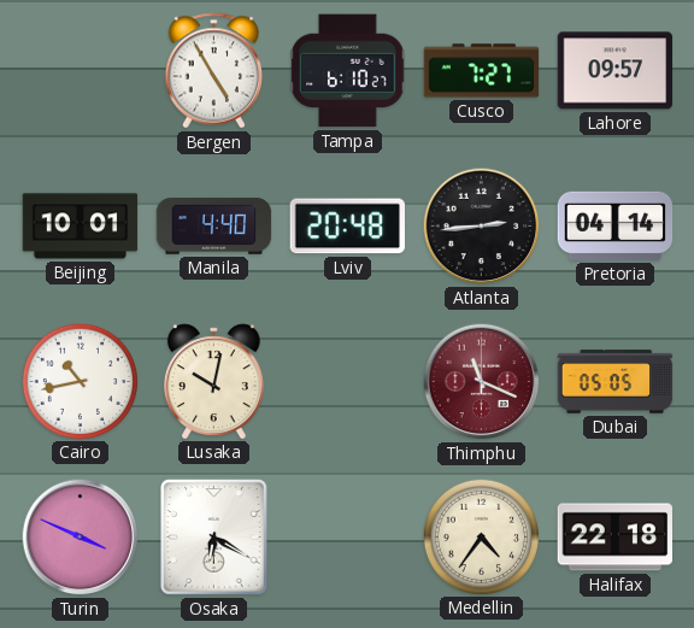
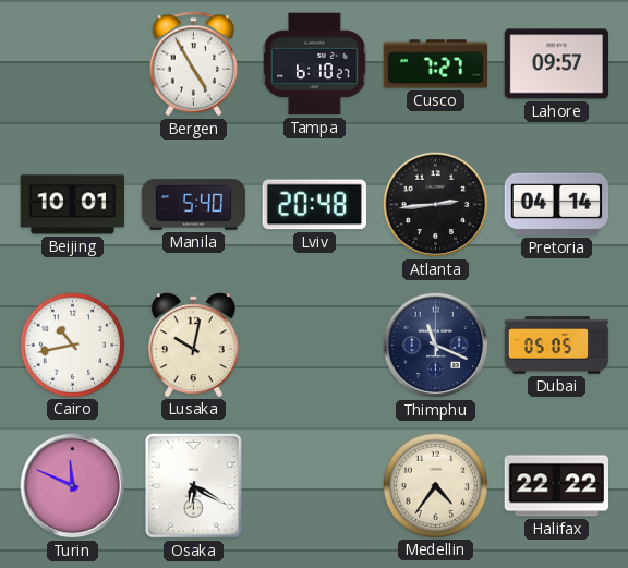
Manila: 4:40 -> 5:40 (194, 205)
Thimphu dial: burgundy -> navy (436, 346)
Turin: 3:49 -> 11:49 (73, 486)
Halifax: 22:18 -> 22:22 (556, 486)
